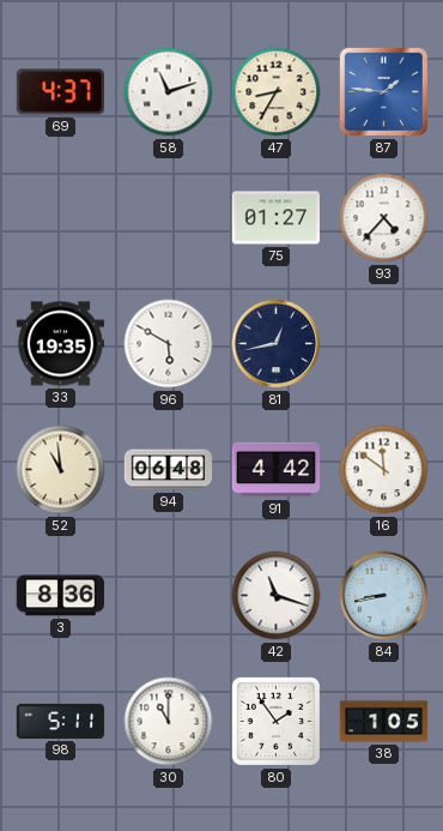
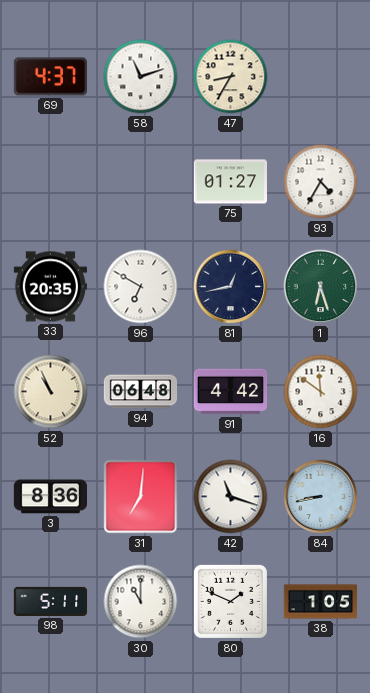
87: 1:46 -> none (383, 91)
93: 4:37 -> 4:35 (321, 182)
33: 19:35 -> 20:35 (50, 287)
96: 5:50 -> 6:50 (141, 287)
1: none -> 6:27 (321, 287)
52: 10:59 -> 10:56 (51, 392)
31: none -> 7:01 (141, 497)
80: 1:54 -> 1:49 (230, 601)
